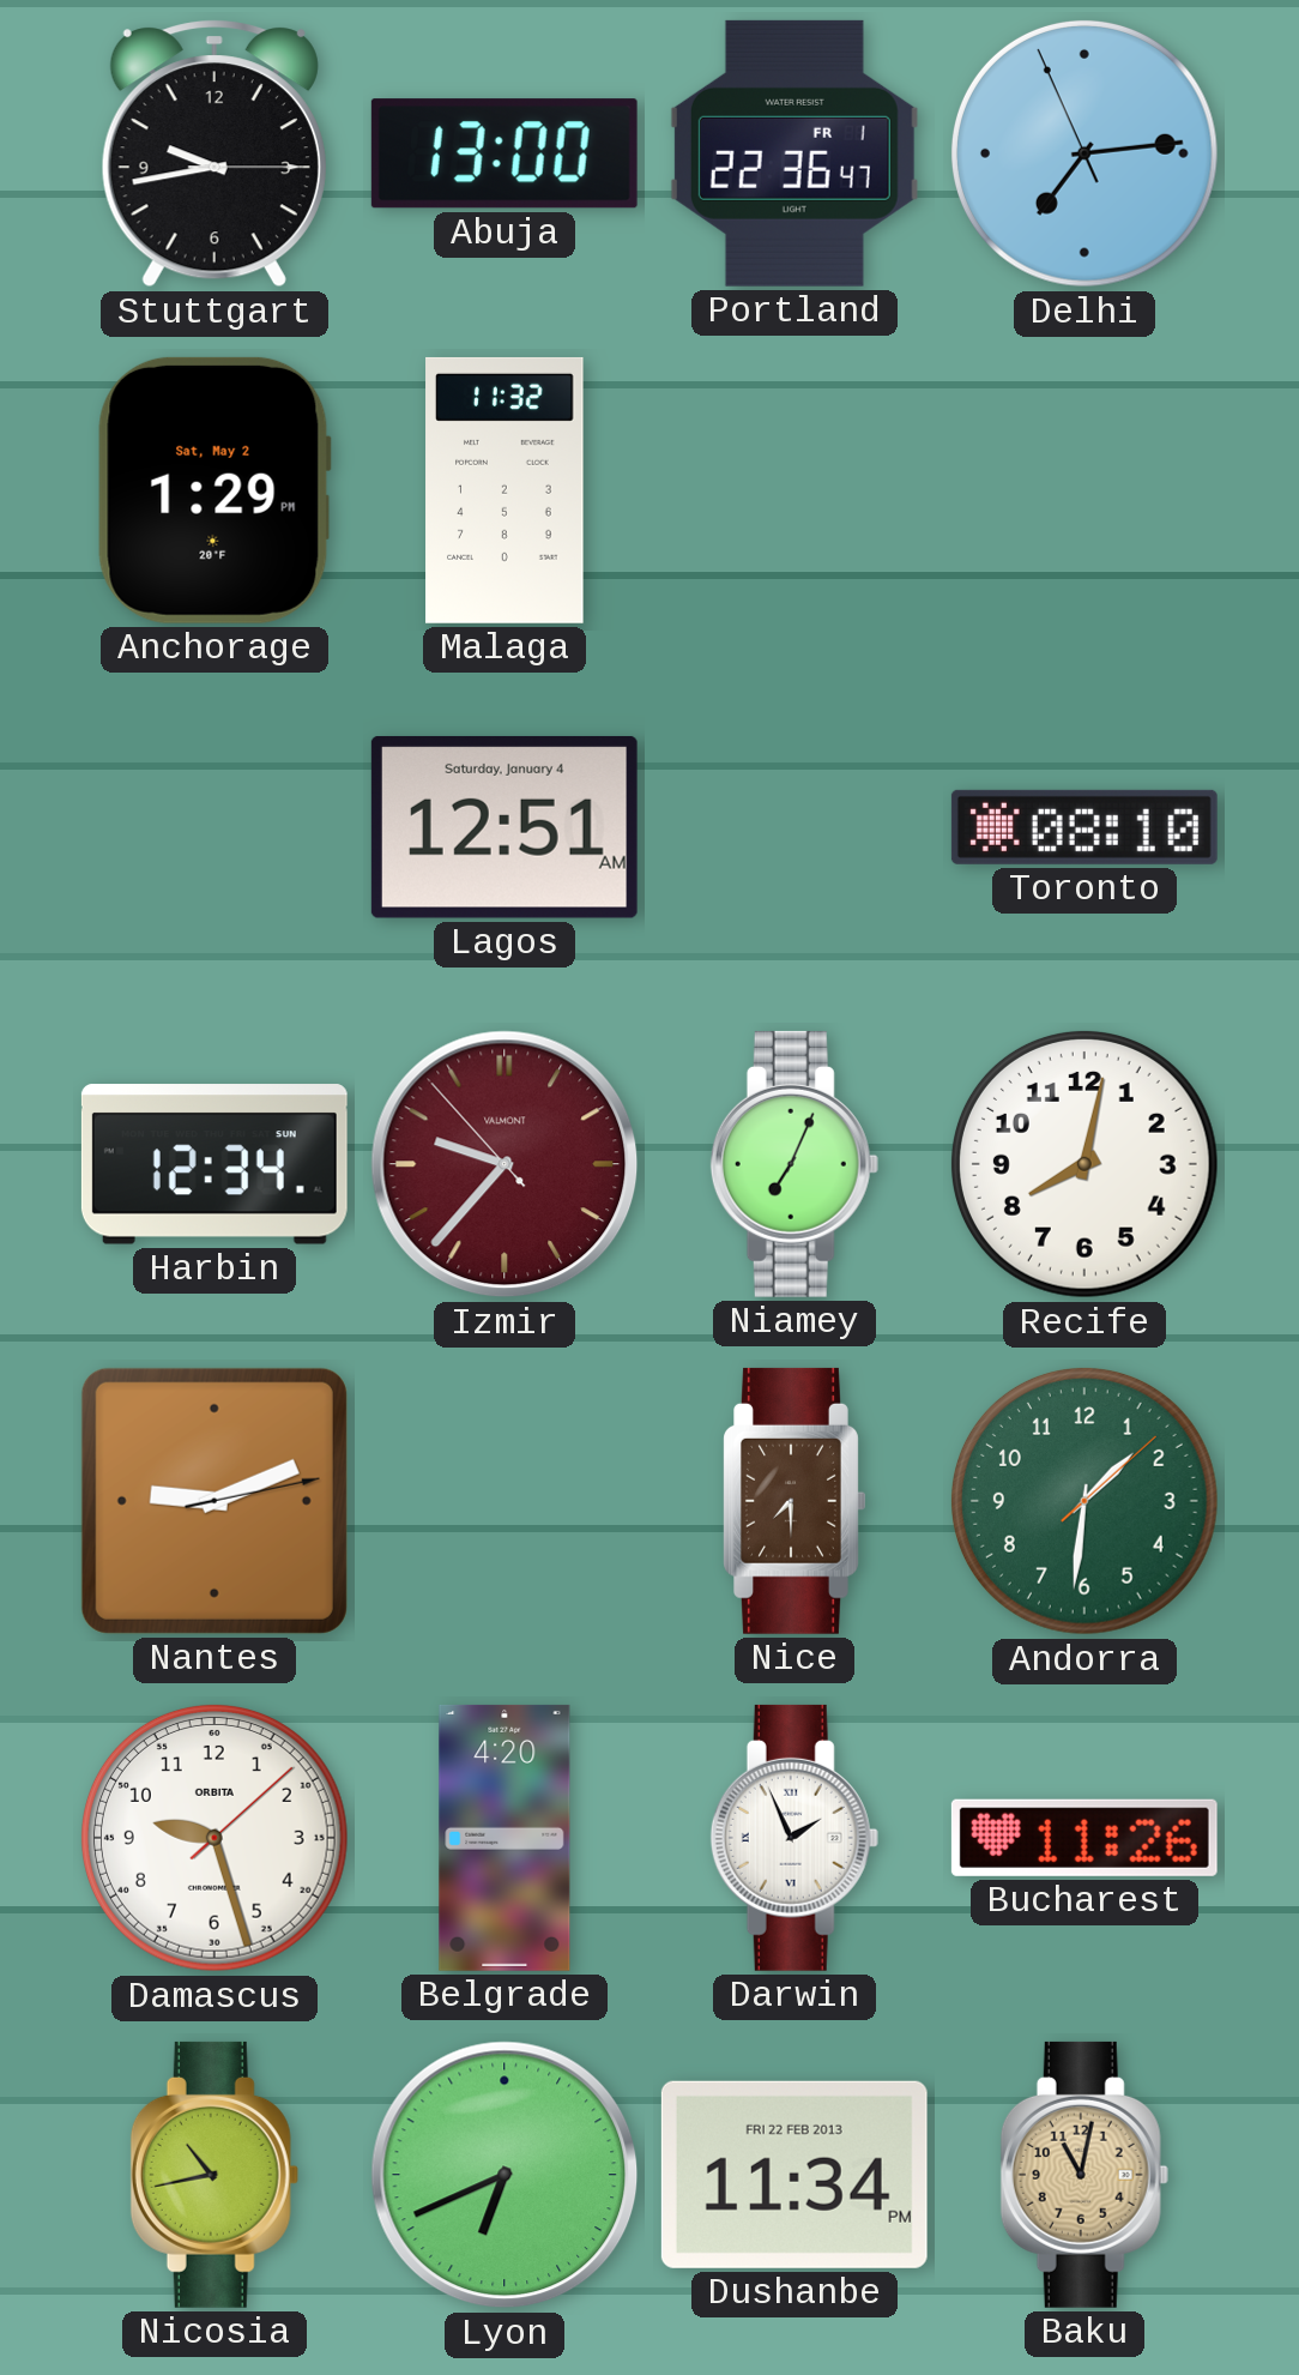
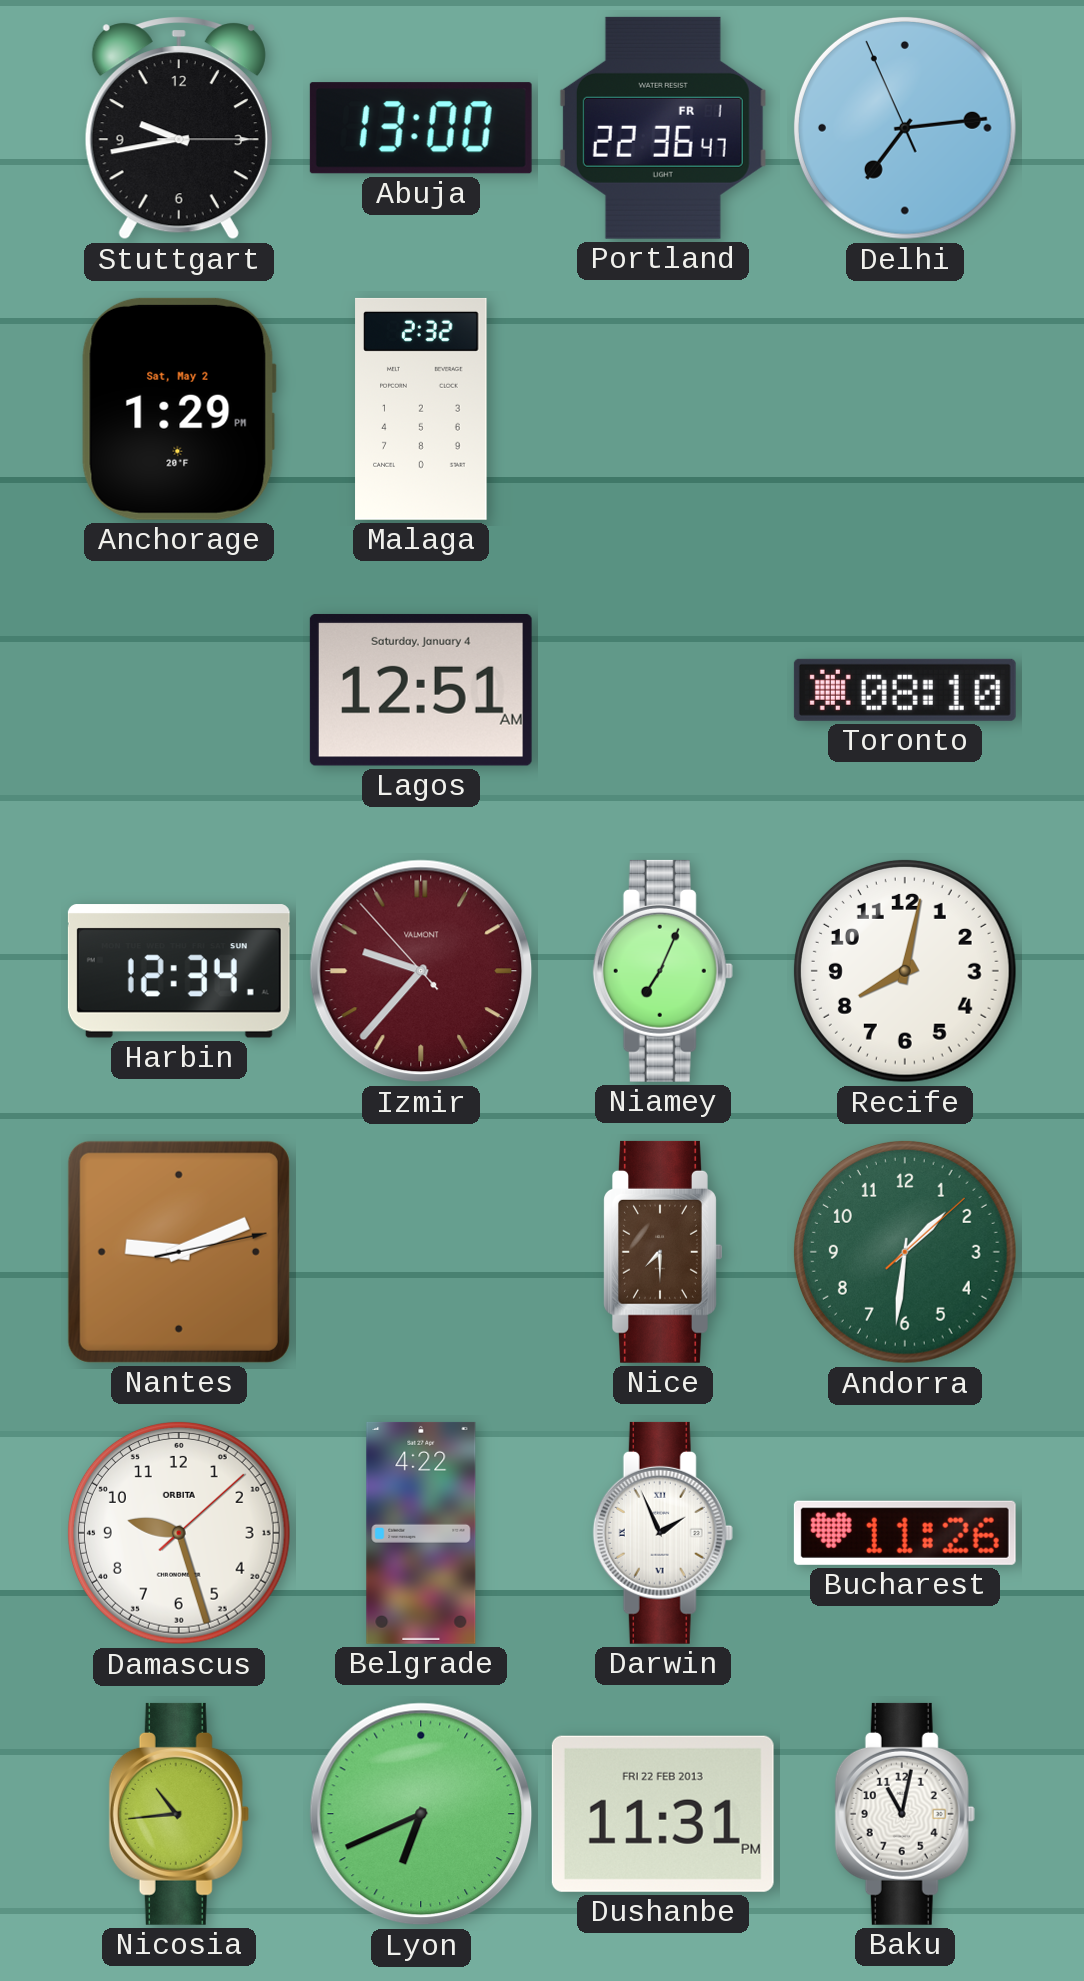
Malaga: 11:32 -> 2:32 (421, 409)
Belgrade: 4:20 -> 4:22 (421, 1533)
Nicosia: 10:43 -> 10:44 (179, 1814)
Dushanbe: 11:34 -> 11:31 (663, 1814)
Baku dial: champagne -> white (905, 1814)
